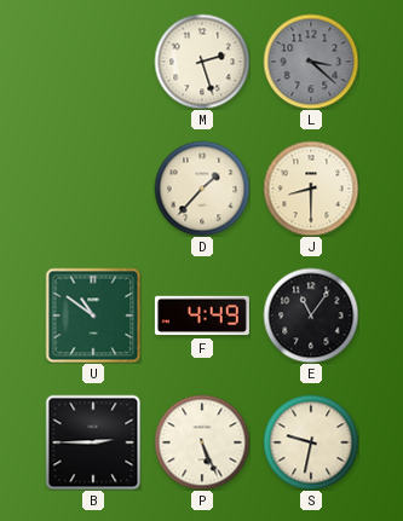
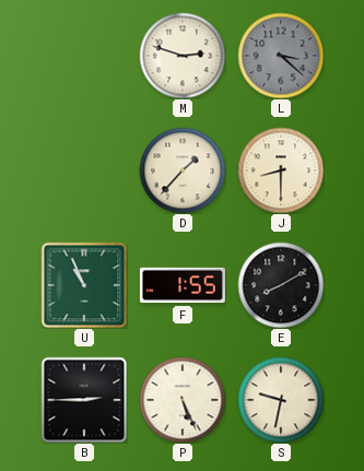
M: 2:27 -> 2:48 (183, 56)
U: 10:51 -> 10:56 (84, 285)
F: 4:49 -> 1:55 (183, 285)
E: 11:06 -> 8:10 (281, 285)
